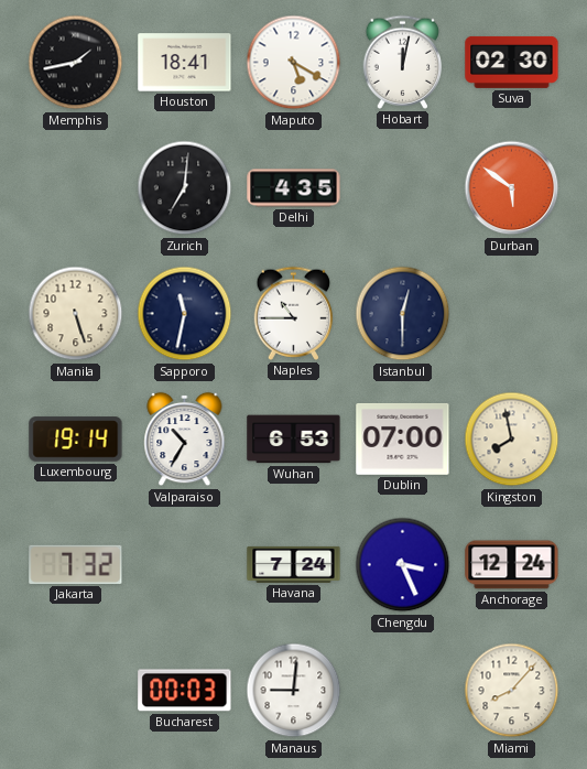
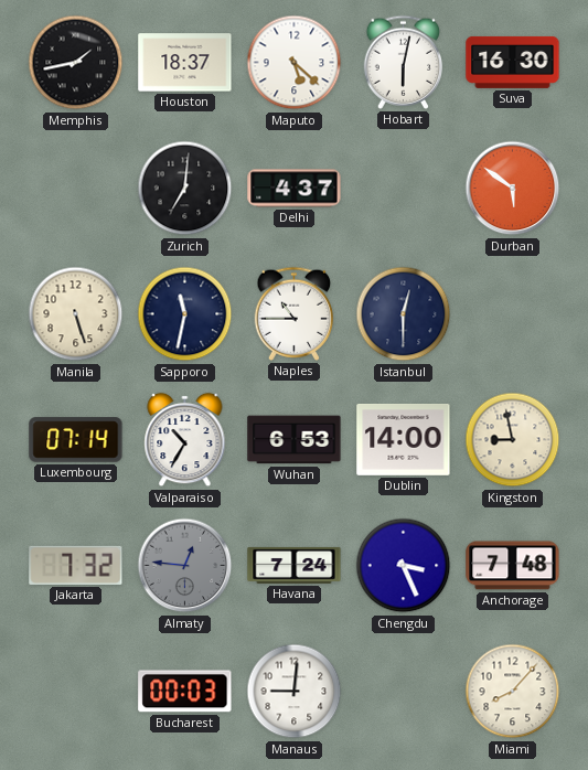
Houston: 18:41 -> 18:37 (185, 63)
Maputo: 5:20 -> 5:22 (295, 63)
Hobart: 12:02 -> 6:02 (404, 62)
Suva: 02:30 -> 16:30 (513, 62)
Delhi: 4:35 -> 4:37 (295, 189)
Luxembourg: 19:14 -> 07:14 (76, 440)
Dublin: 07:00 -> 14:00 (404, 440)
Kingston: 7:58 -> 8:58 (513, 440)
Almaty: none -> 12:46 (185, 566)
Anchorage: 12:24 -> 7:48 (513, 566)
